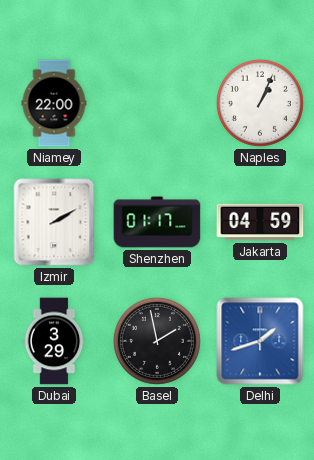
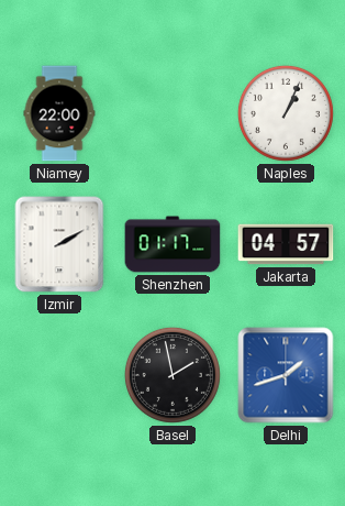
Jakarta: 04:59 -> 04:57 (286, 244)
Dubai: 3:29 -> none (54, 341)
